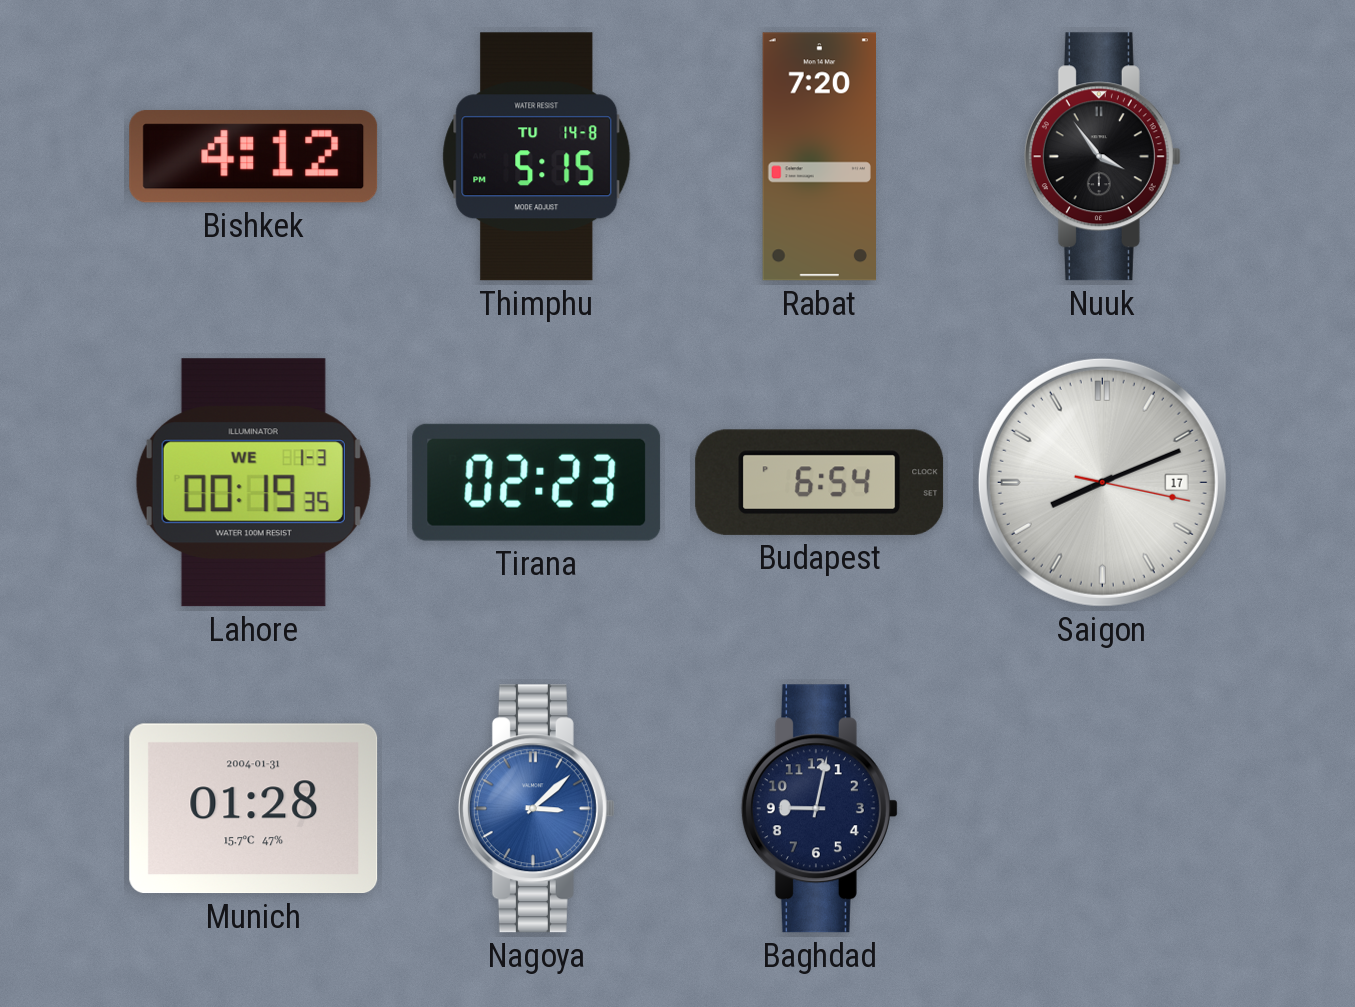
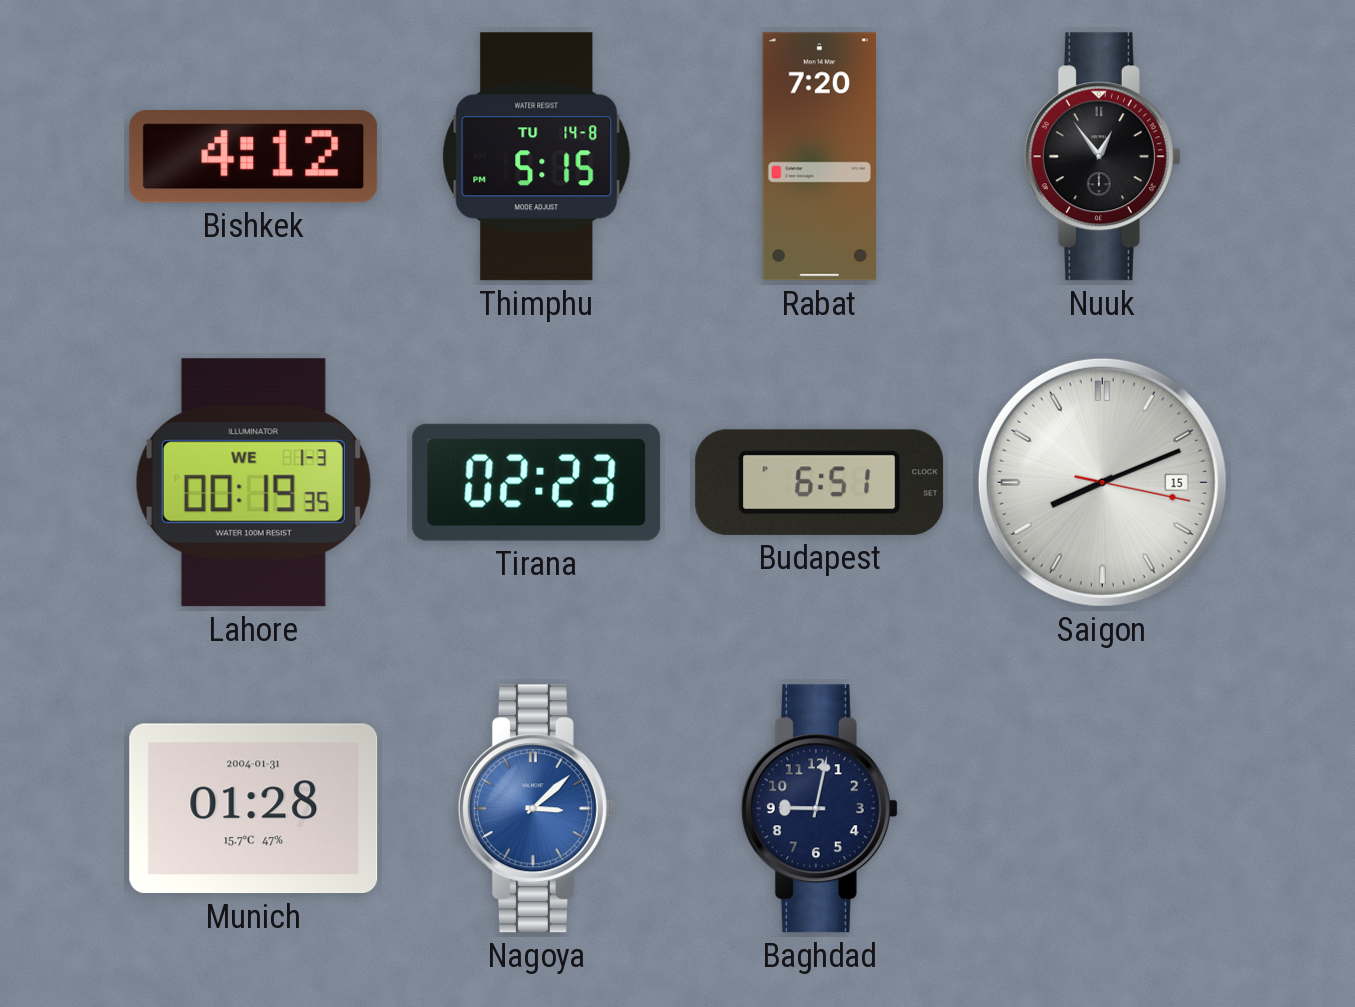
Nuuk: 3:54 -> 12:54 (1102, 157)
Budapest: 6:54 -> 6:51 (820, 482)
Saigon date: 17 -> 15 (1102, 482)
